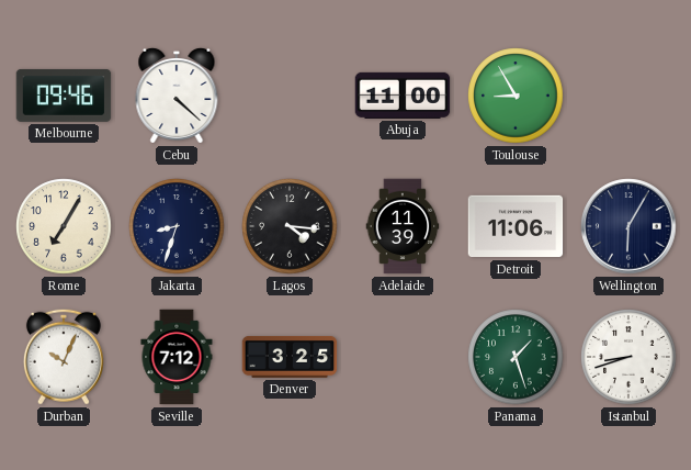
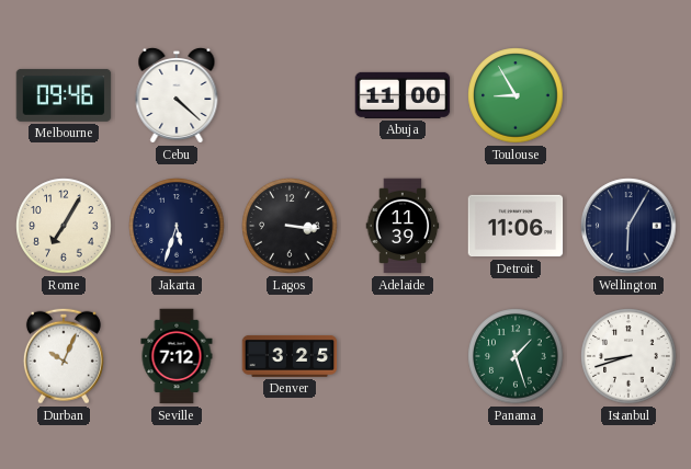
Jakarta: 8:33 -> 5:33 (177, 226)
Lagos: 4:16 -> 3:16 (290, 226)
